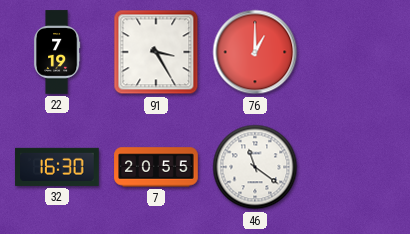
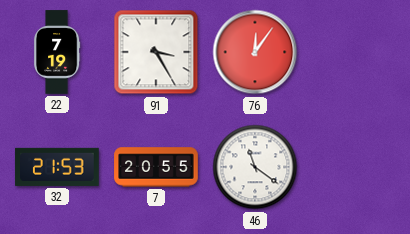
76: 1:00 -> 12:06 (255, 52)
32: 16:30 -> 21:53 (57, 167)
